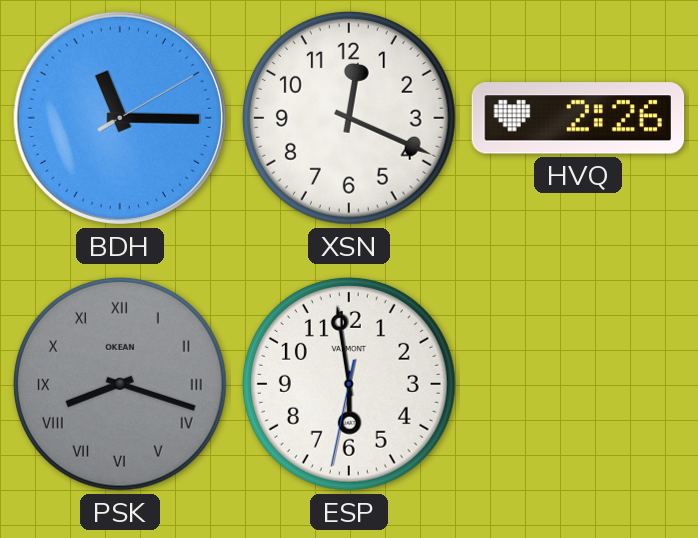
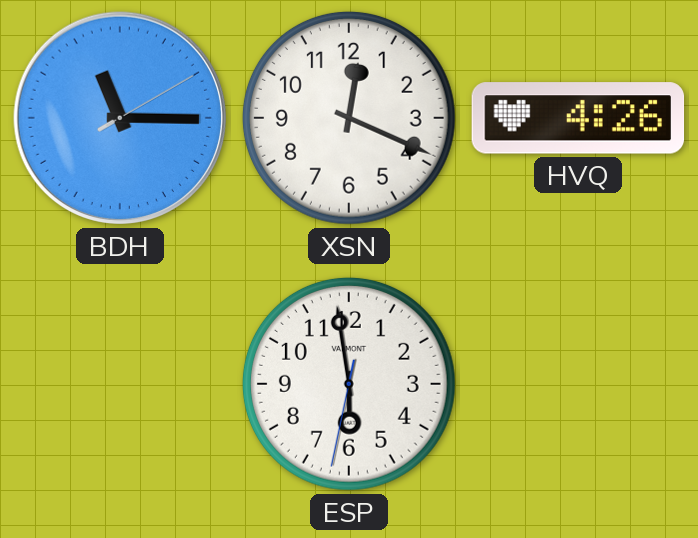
HVQ: 2:26 -> 4:26 (578, 118)
PSK: 8:18 -> none (120, 384)
